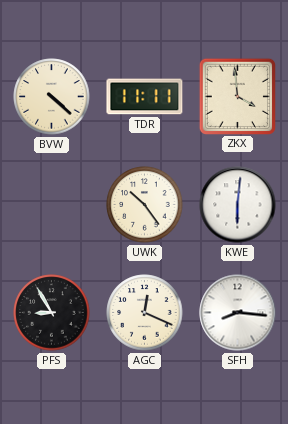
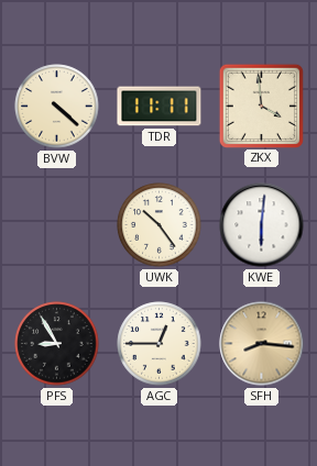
AGC: 12:19 -> 12:45 (160, 344)
SFH dial: white -> champagne (262, 344)
